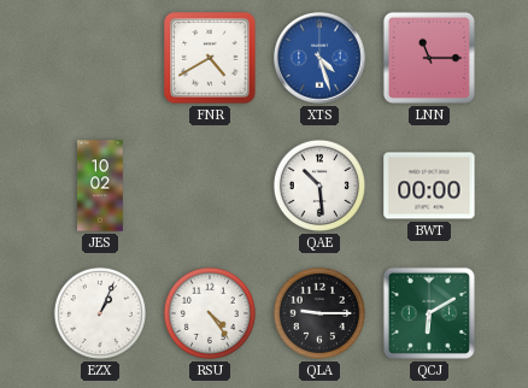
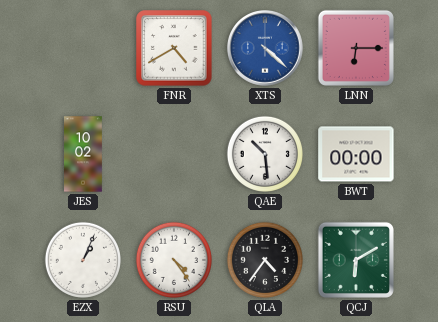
XTS: 4:27 -> 4:22 (266, 49)
LNN: 11:15 -> 6:15 (356, 48)
QLA: 9:15 -> 4:36 (265, 260)
